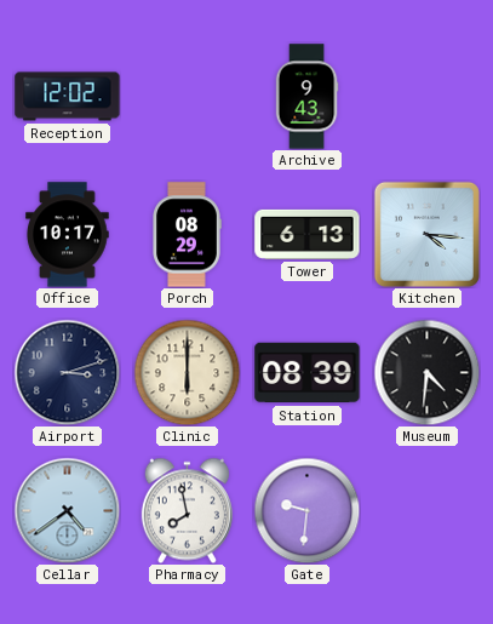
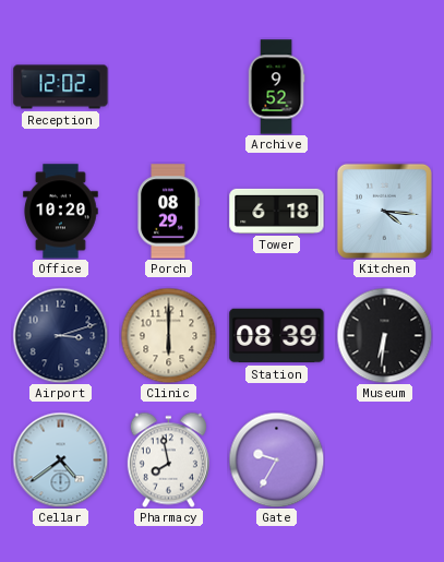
Archive: 9:43 -> 9:52 (276, 87)
Office: 10:17 -> 10:20 (61, 212)
Tower: 6:13 -> 6:18 (277, 211)
Museum: 4:31 -> 6:31 (384, 335)
Gate: 9:31 -> 9:35 (276, 459)
